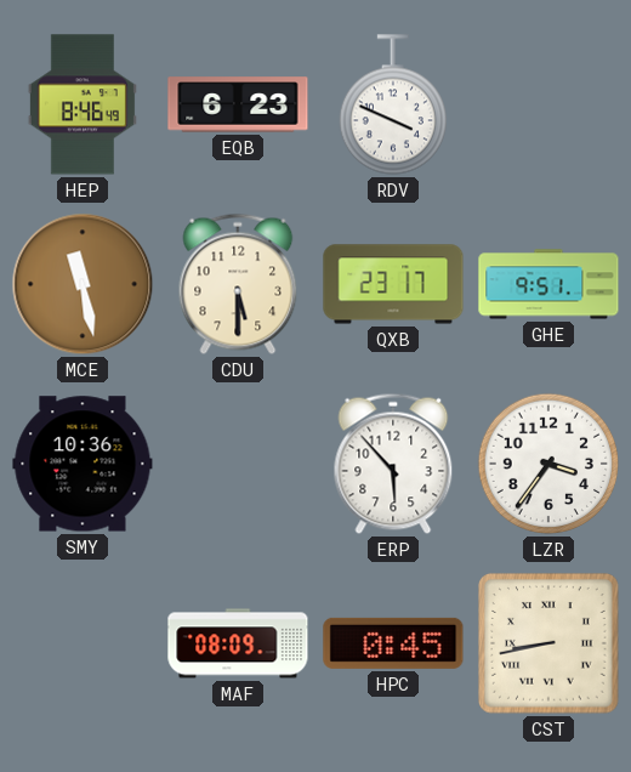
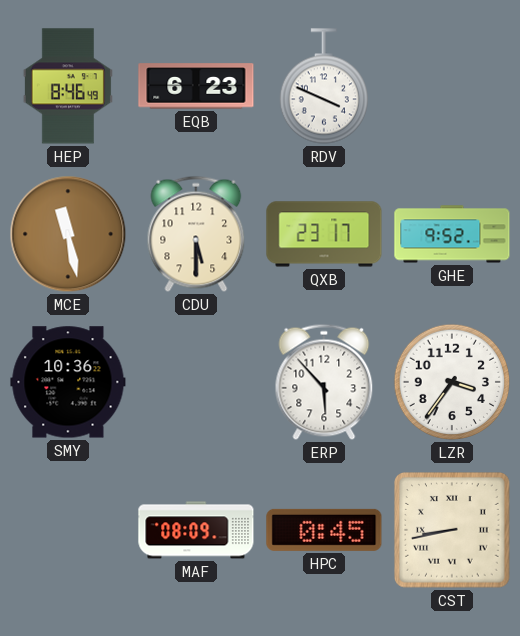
GHE: 9:51 -> 9:52 (452, 234)
